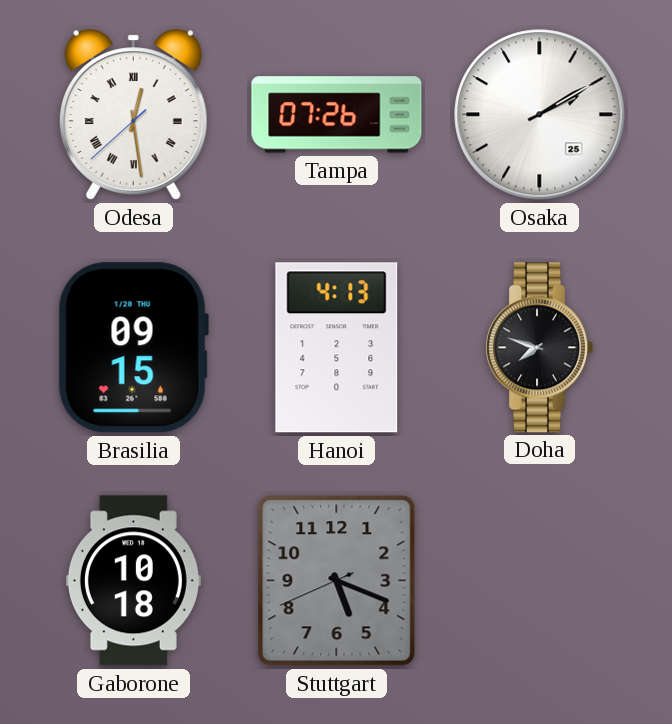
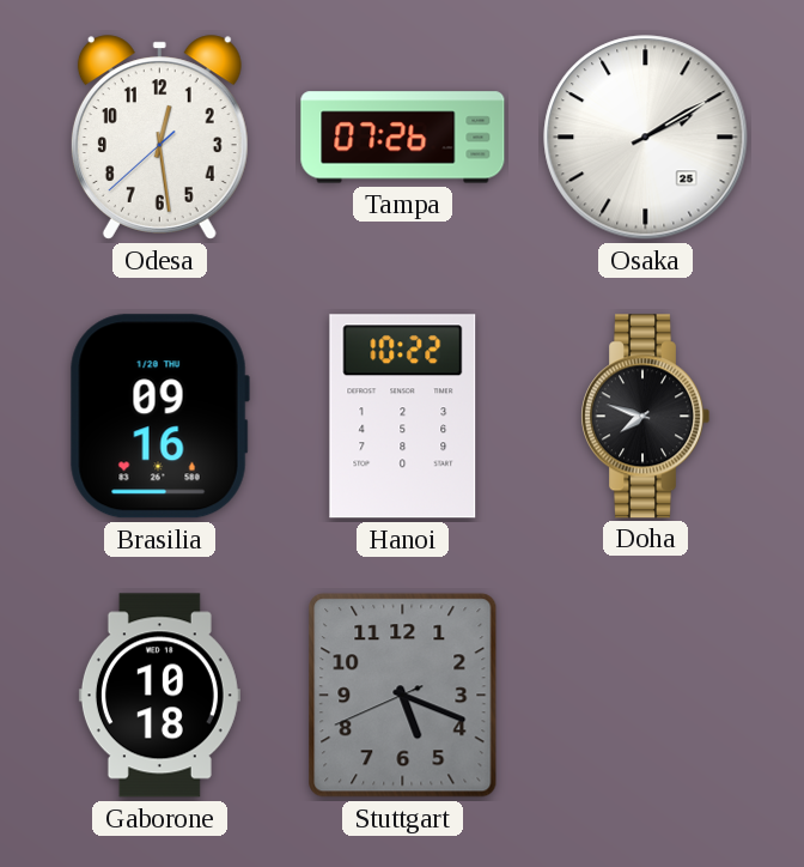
Odesa numerals: Roman -> Arabic (159, 138)
Brasilia: 09:15 -> 09:16 (159, 417)
Hanoi: 4:13 -> 10:22 (403, 417)
